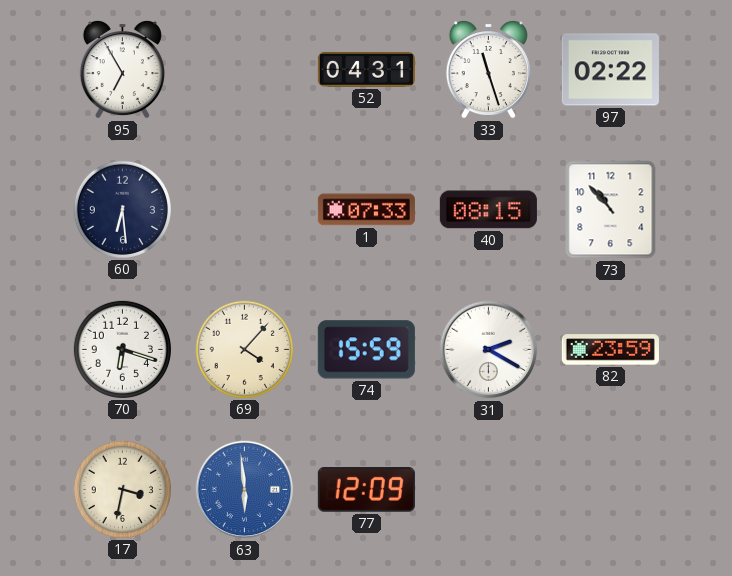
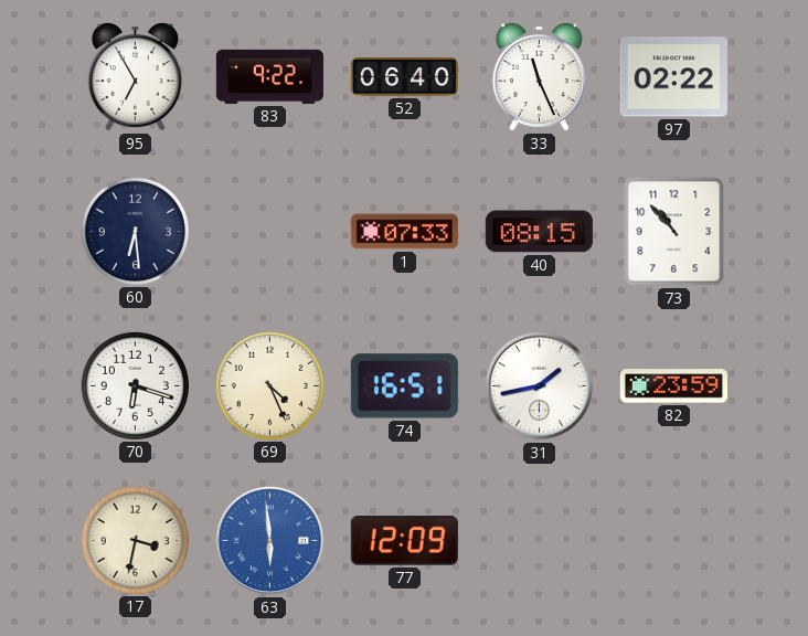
83: none -> 9:22 (269, 76)
52: 04:31 -> 06:40 (404, 77)
33: 11:27 -> 11:26 (539, 76)
69: 4:07 -> 4:26 (269, 385)
74: 15:59 -> 16:51 (404, 386)
31: 2:20 -> 1:43 (540, 386)
